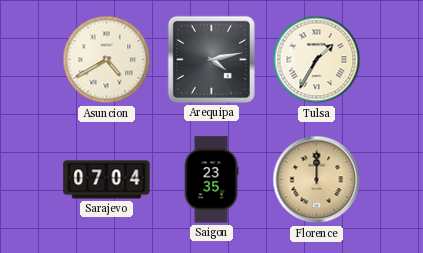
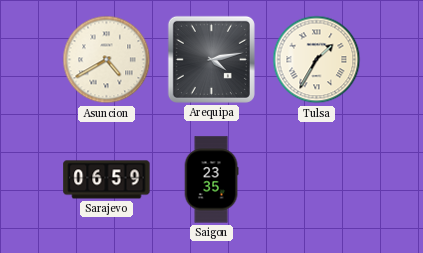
Sarajevo: 07:04 -> 06:59 (107, 180)
Florence: 12:00 -> none (317, 180)
